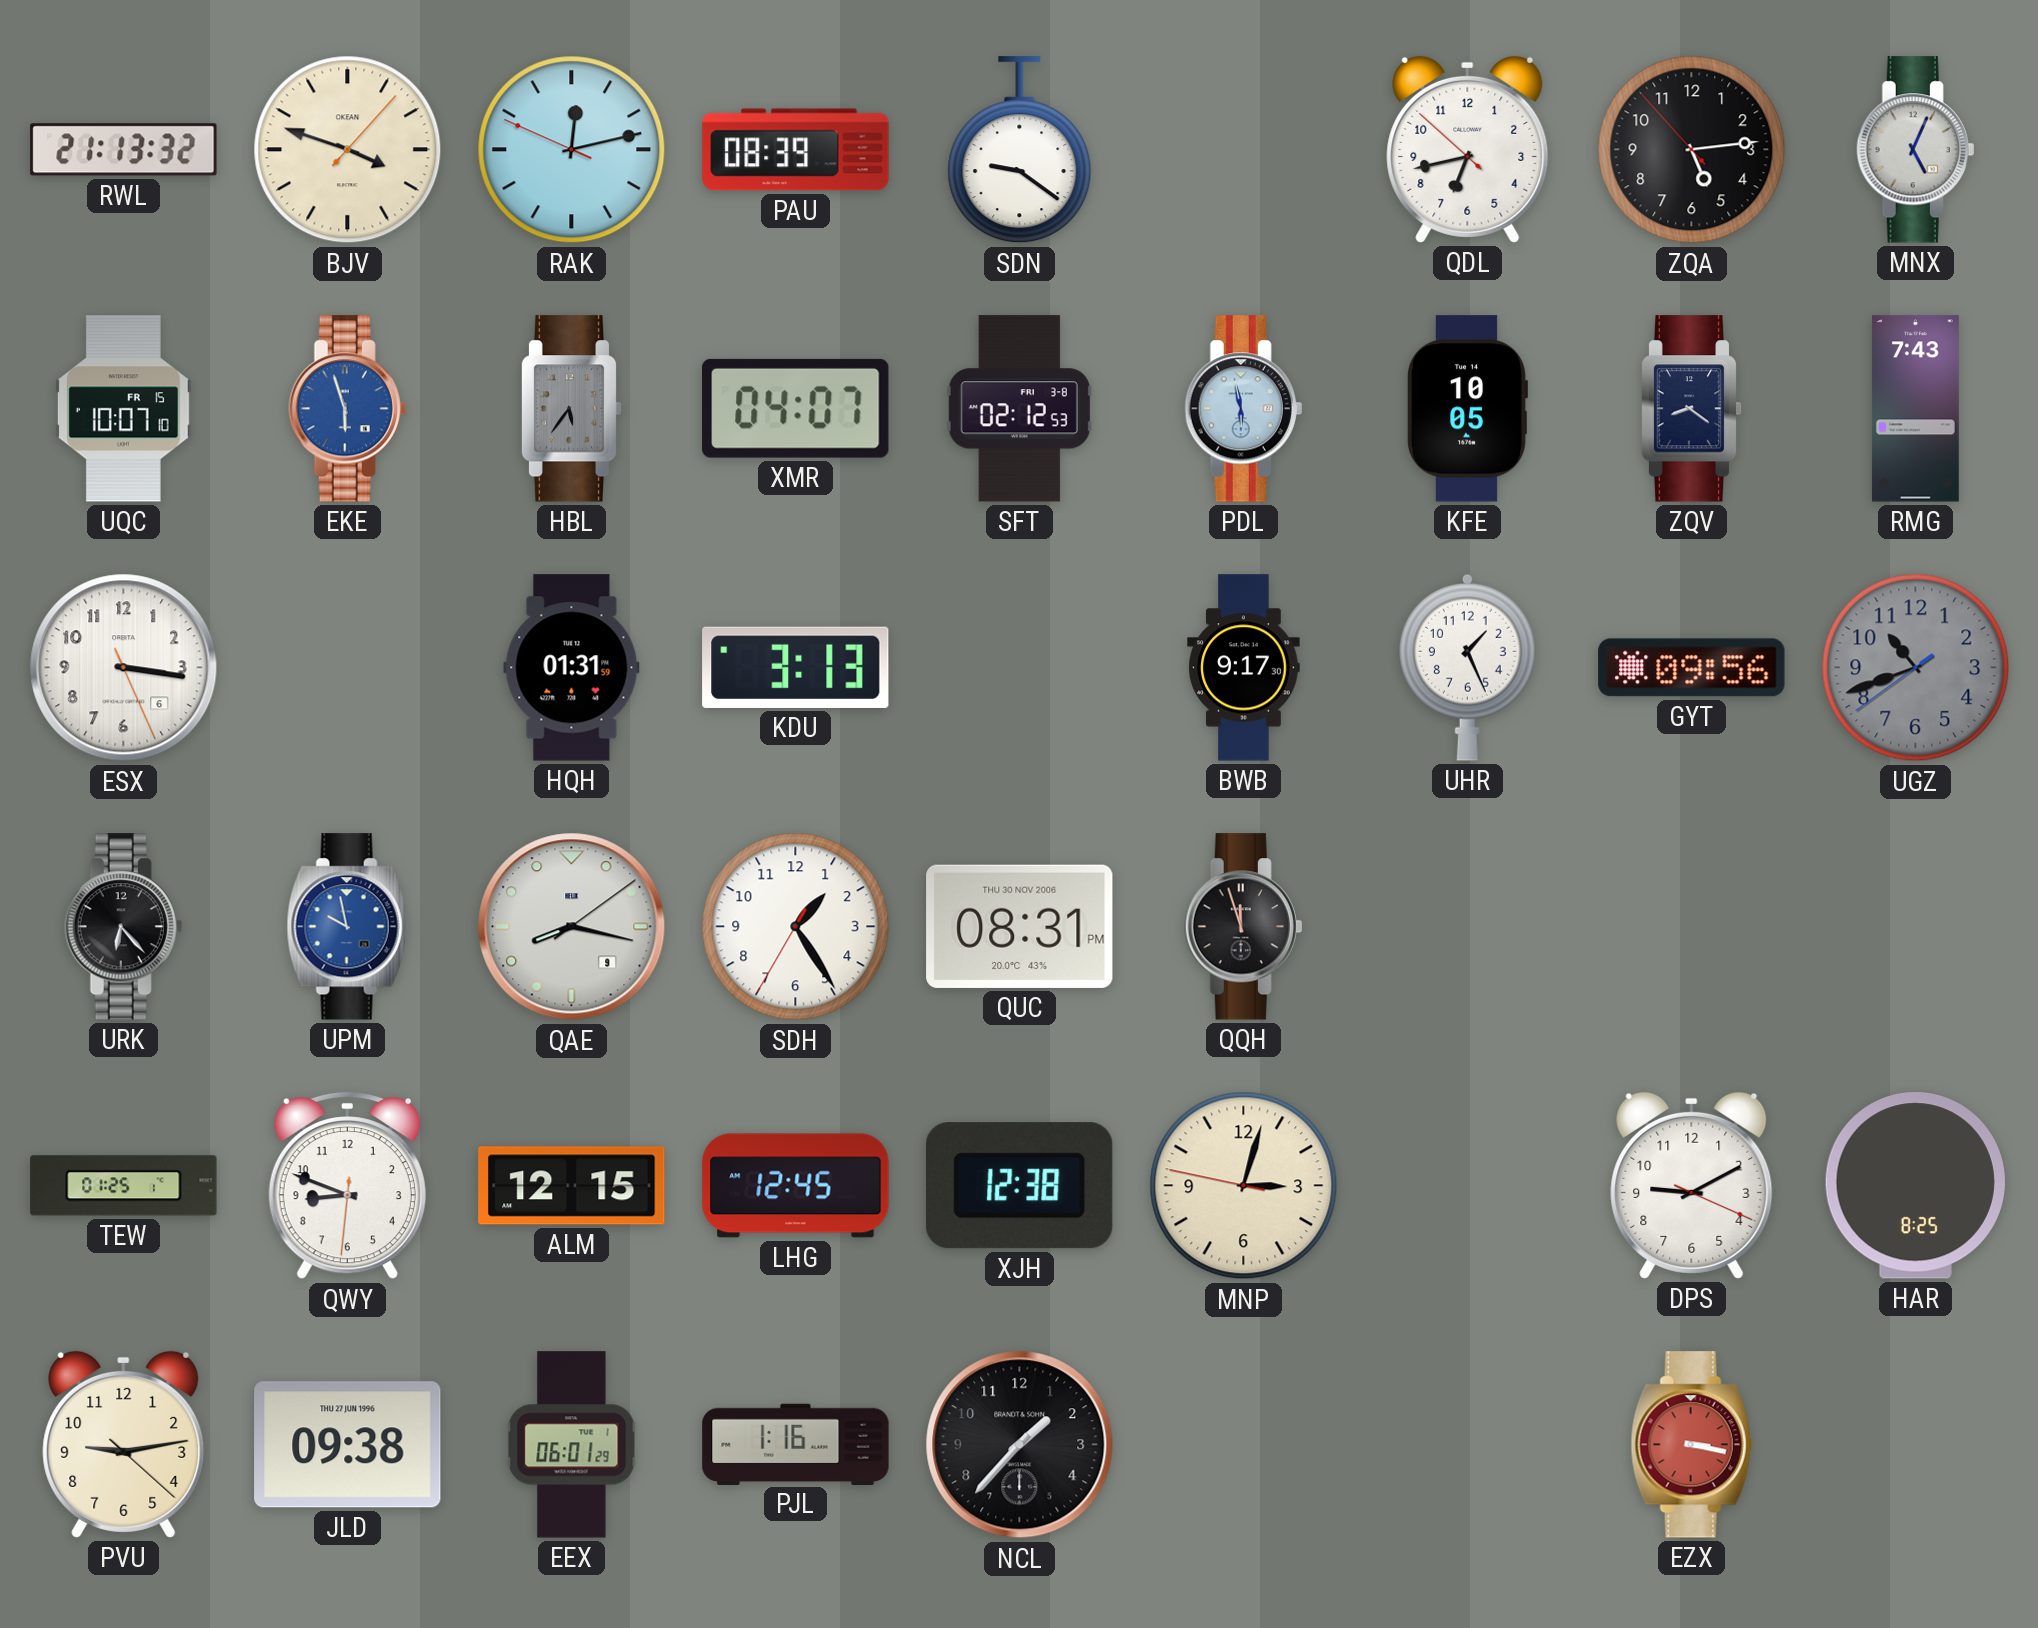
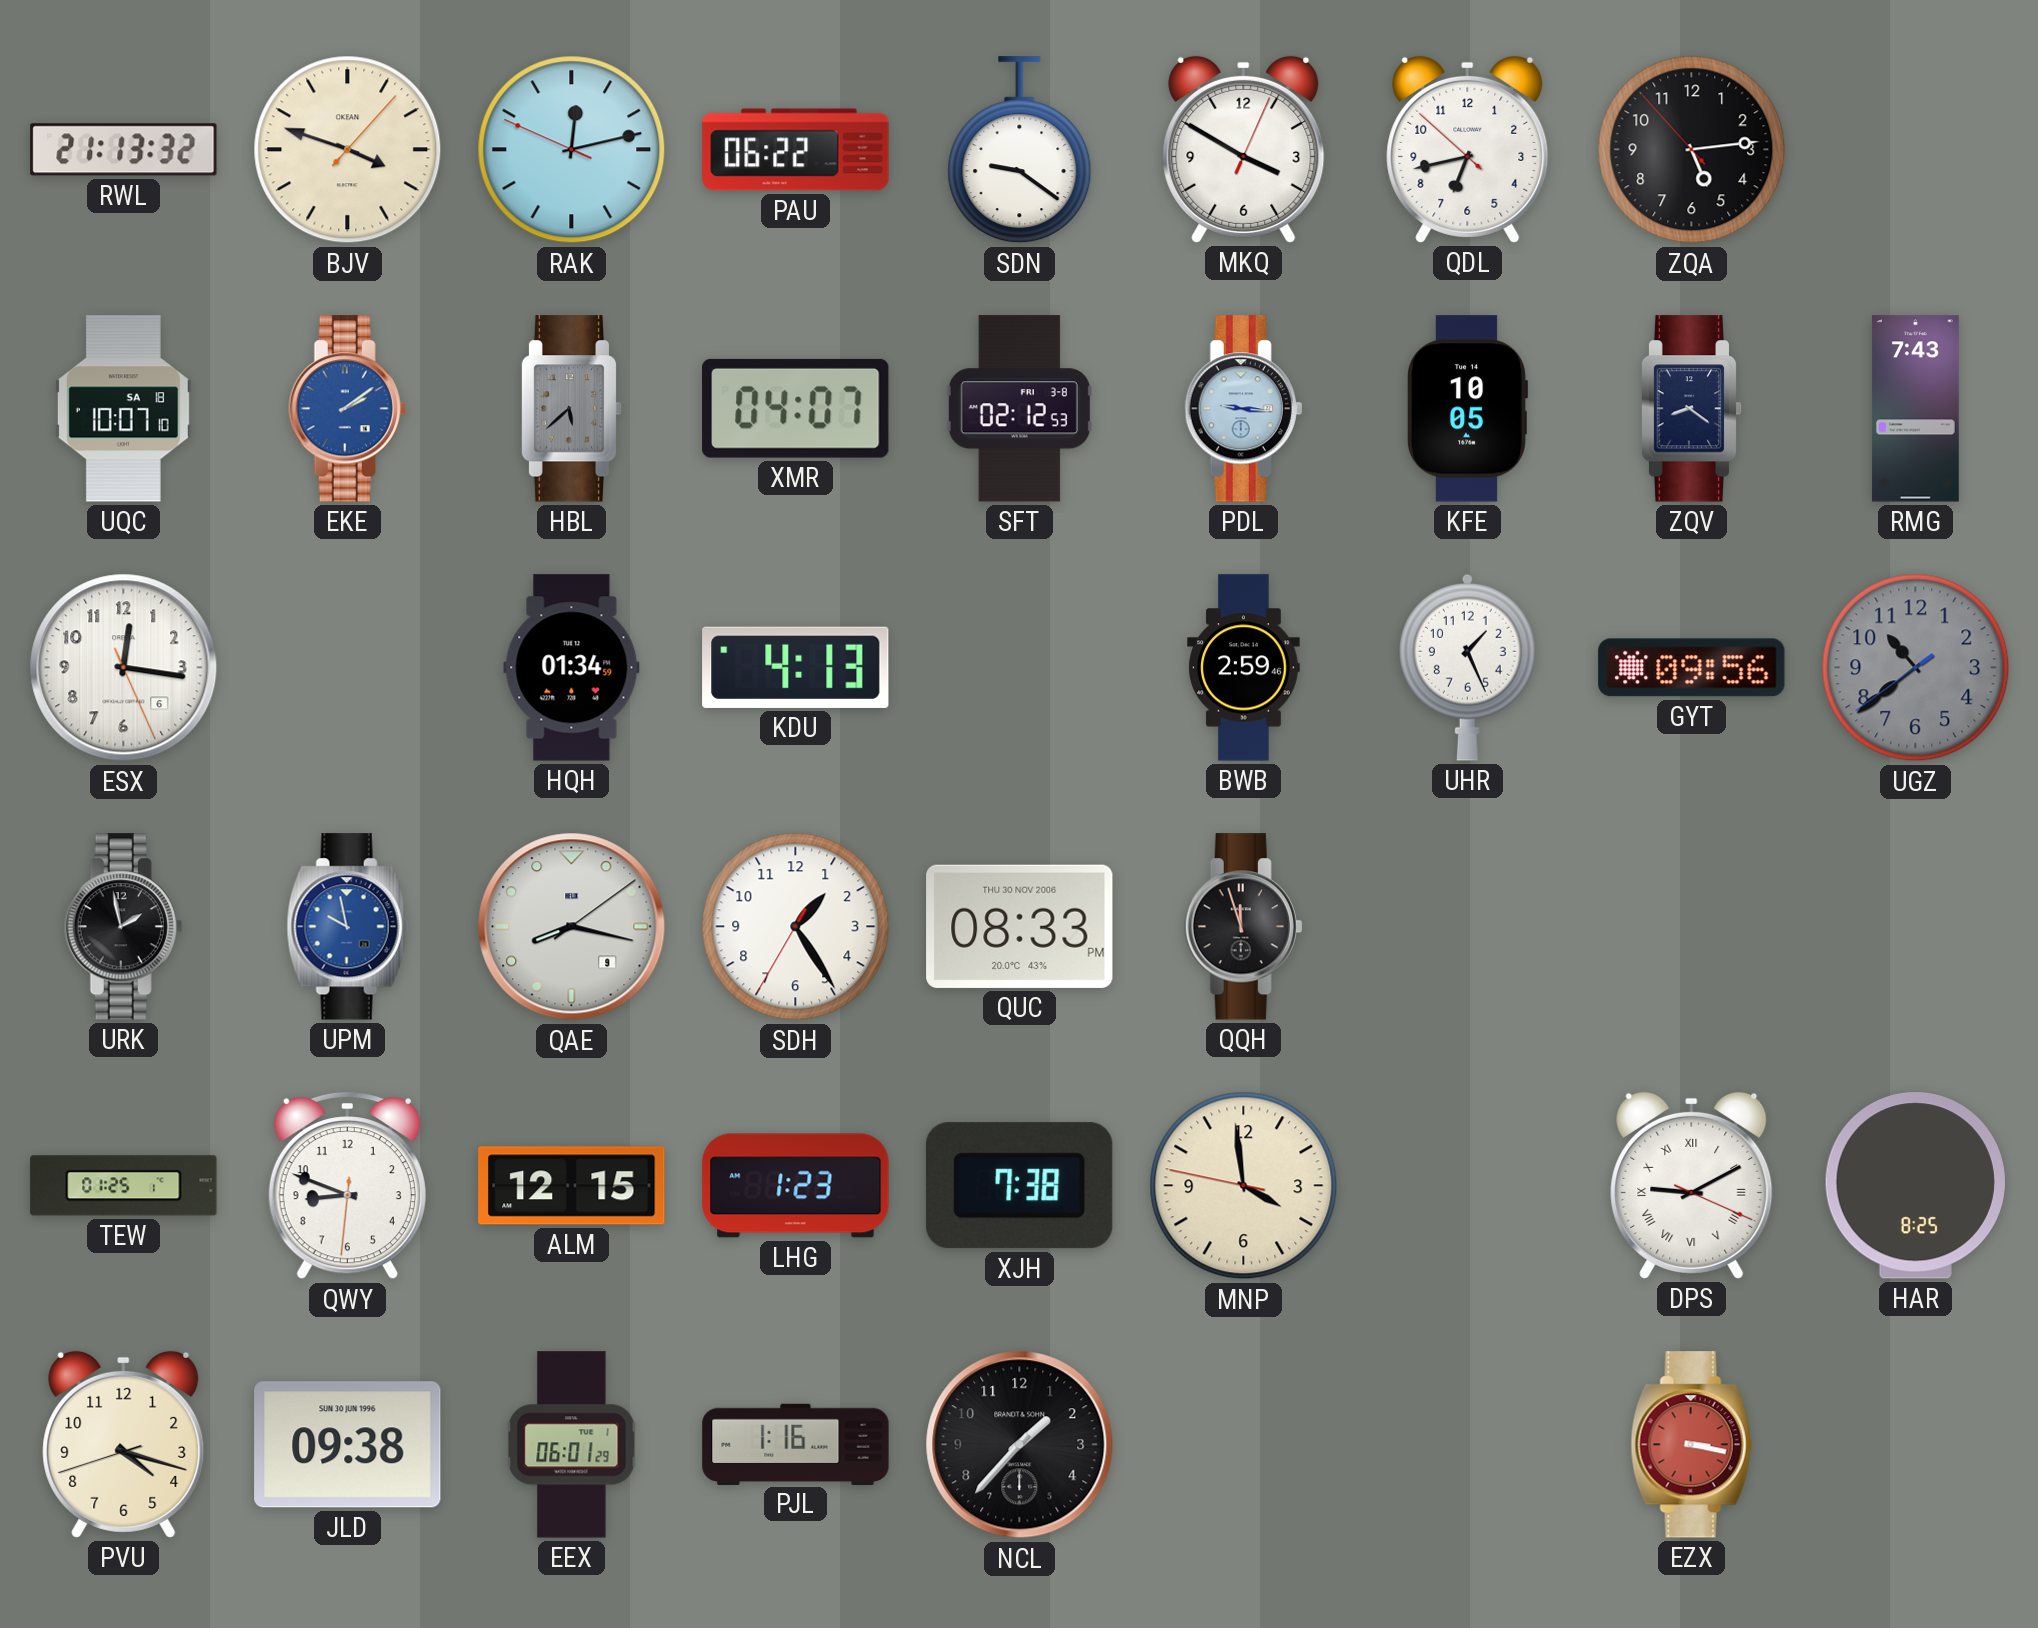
PAU: 08:39 -> 06:22 (796, 150)
MKQ: none -> 3:50 (1244, 149)
MNX: 5:04 -> none (1916, 150)
UQC date: FR 15 -> SA 18 (123, 409)
EKE: 5:57 -> 2:09 (348, 409)
HBL: 5:36 -> 5:38 (571, 409)
PDL: 5:58 -> 9:16 (1244, 409)
ESX: 3:16 -> 12:16 (124, 668)
HQH: 01:31 -> 01:34 (572, 668)
KDU: 3:13 -> 4:13 (796, 667)
BWB: 9:17 -> 2:59 (1244, 668)
UGZ: 10:41 -> 10:38 (1916, 668)
URK: 6:23 -> 1:58 (124, 927)
QUC: 08:31 -> 08:33 (1020, 926)
LHG: 12:45 -> 1:23 (796, 1186)
XJH: 12:38 -> 7:38 (1019, 1186)
MNP: 3:02 -> 3:58 (1244, 1186)
DPS numerals: Arabic -> Roman (1692, 1185)
PVU: 9:13 -> 4:17 (124, 1444)
JLD date: THU 27 JUN 1996 -> SUN 30 JUN 1996 (348, 1445)
